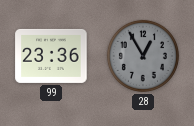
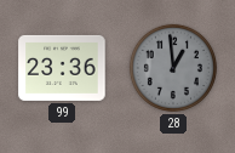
28: 12:55 -> 12:59 (173, 68)
